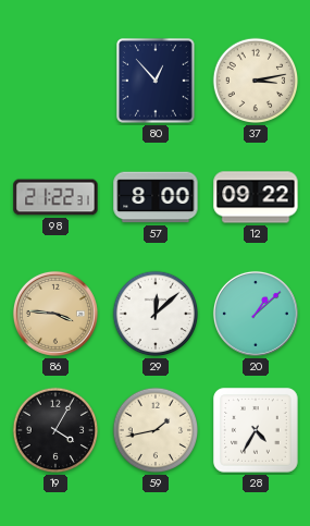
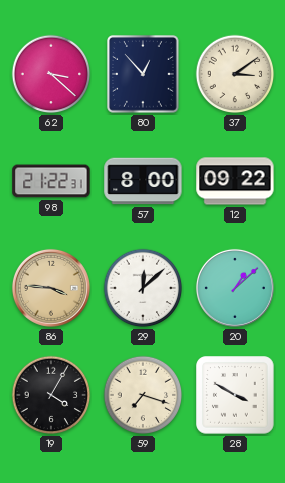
62: none -> 3:22 (51, 74)
37: 3:13 -> 3:09 (235, 74)
59: 1:43 -> 7:18 (143, 395)
28: 4:35 -> 3:50 (235, 395)
